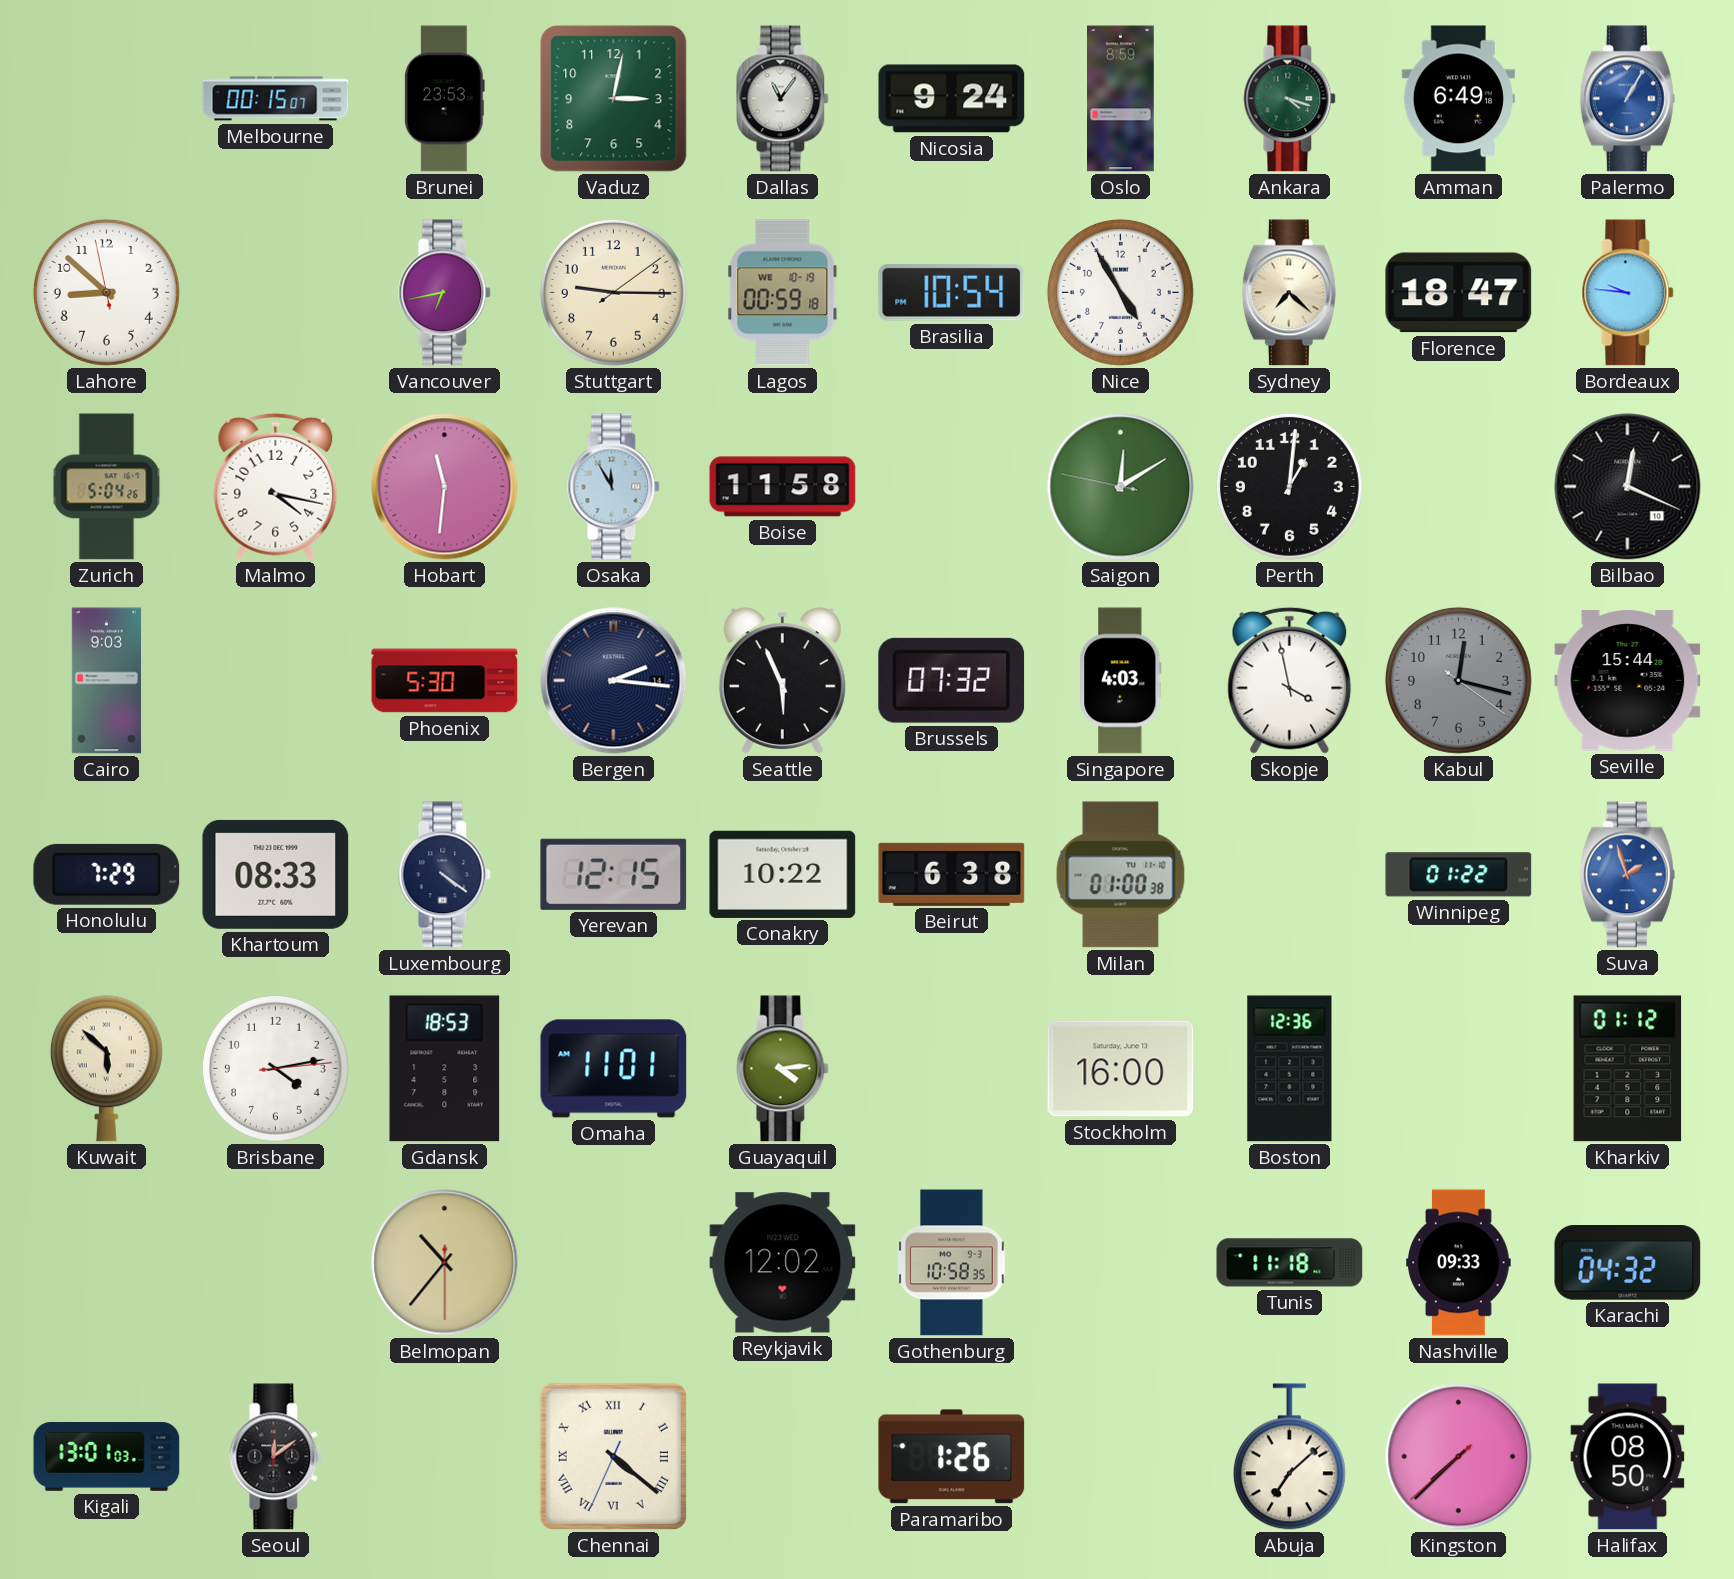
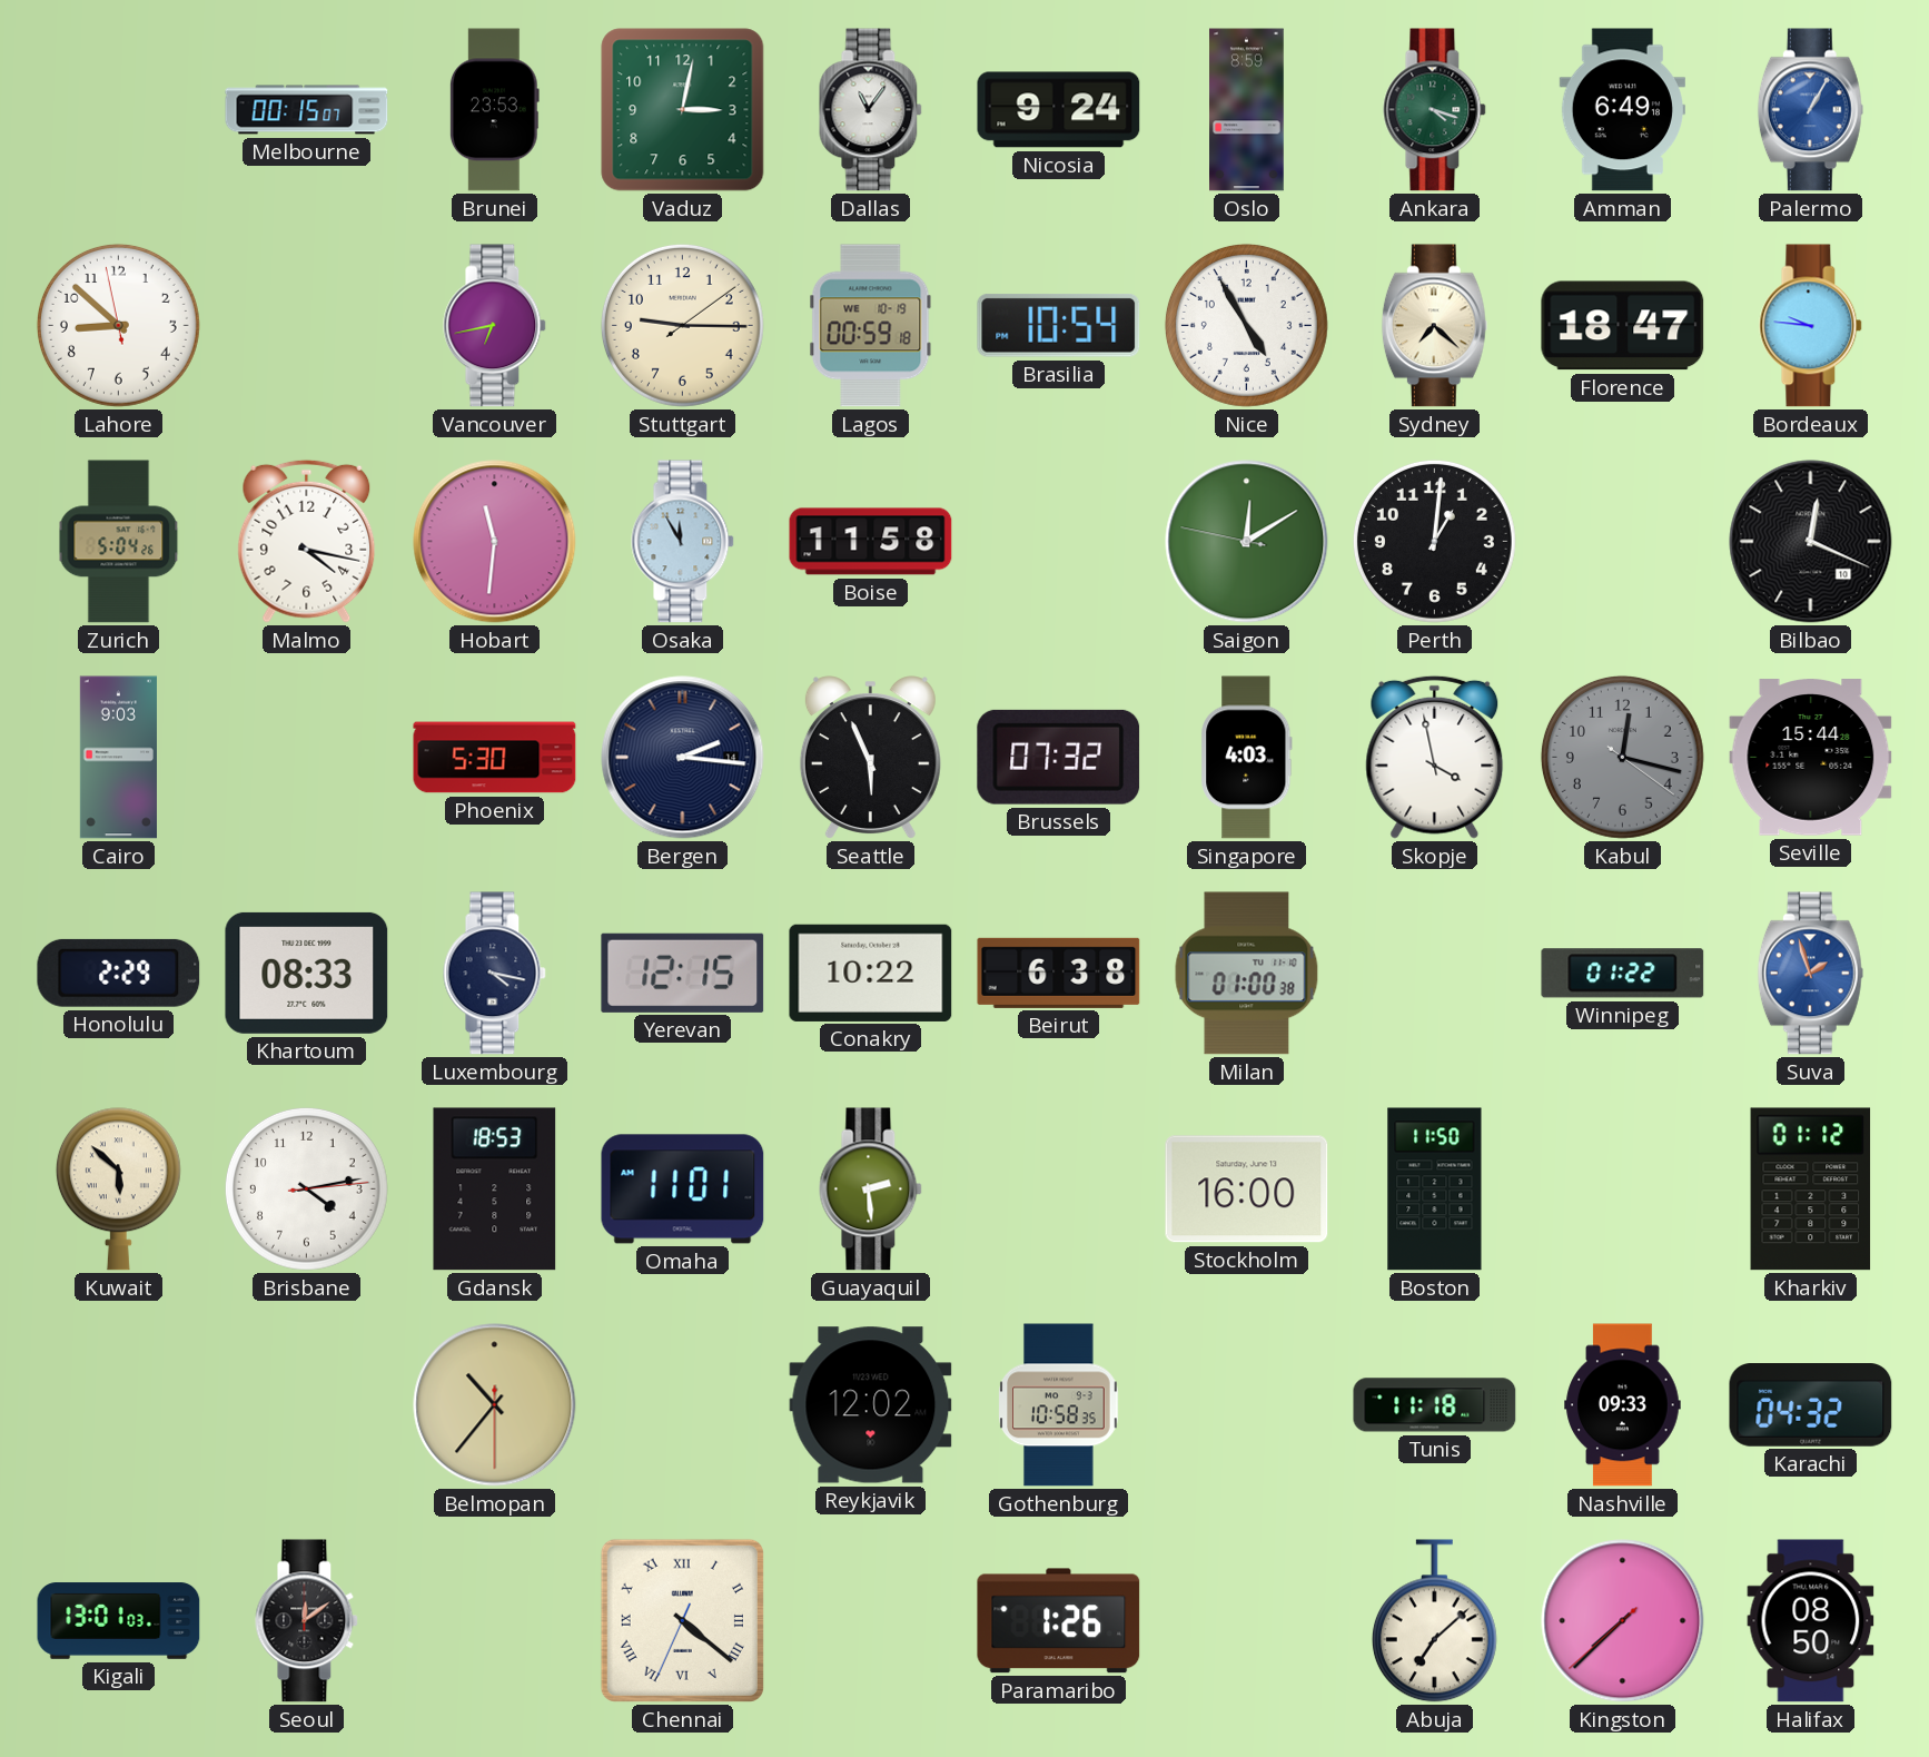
Honolulu: 7:29 -> 2:29 (119, 973)
Luxembourg: 4:21 -> 4:17 (495, 974)
Guayaquil: 4:14 -> 2:29 (871, 1190)
Boston: 12:36 -> 11:50 (1435, 1190)
